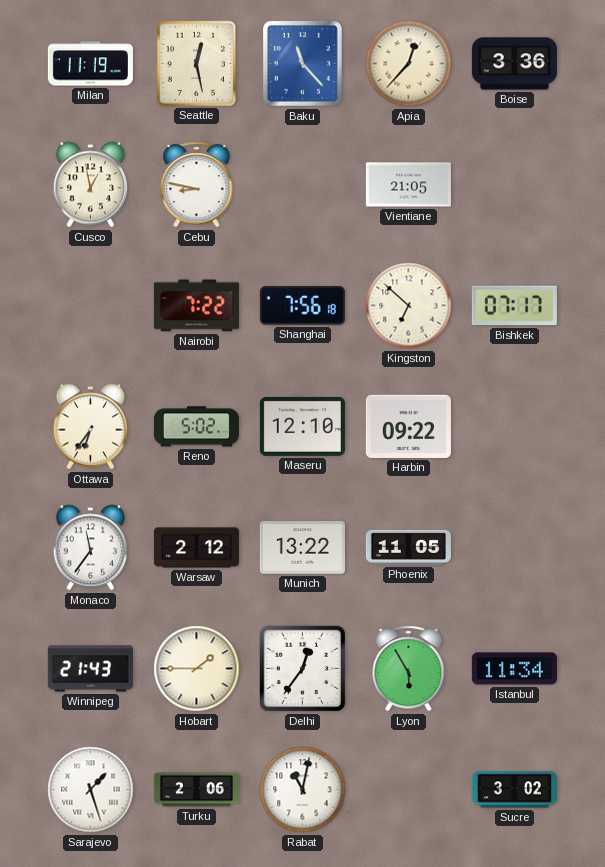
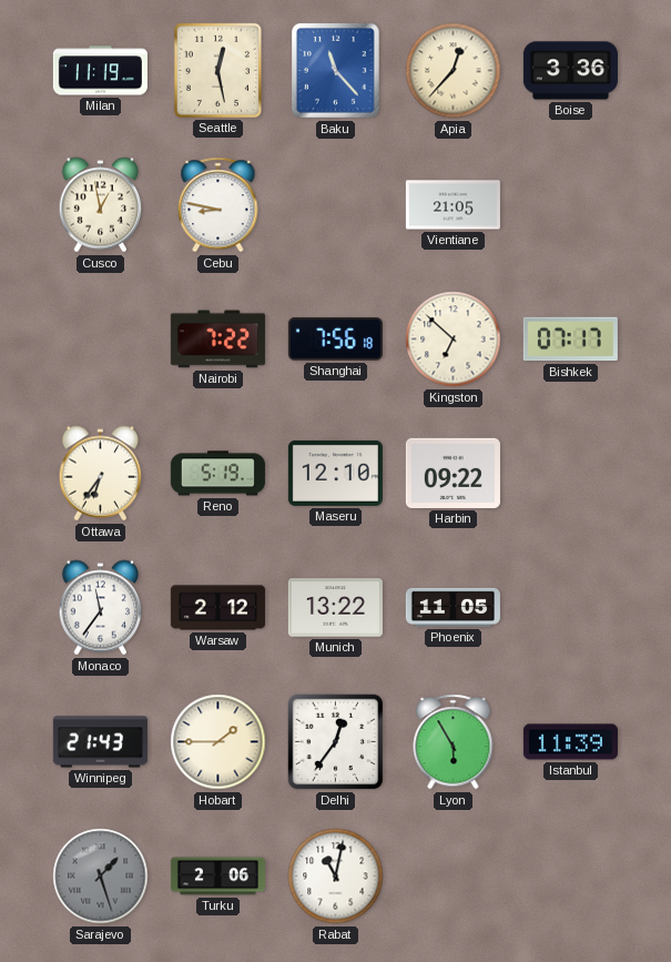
Reno: 5:02 -> 5:19 (217, 474)
Istanbul: 11:34 -> 11:39 (570, 742)
Sarajevo dial: white -> grey (101, 877)
Sucre: 3:02 -> none (514, 790)
